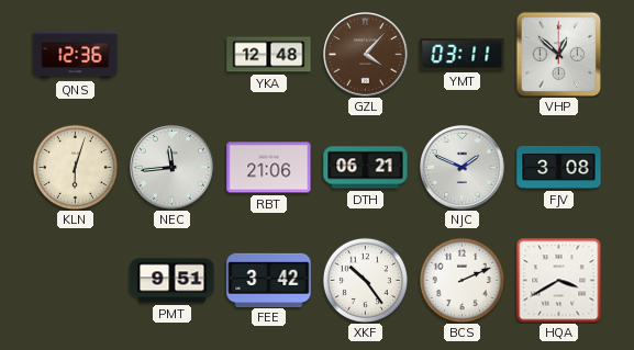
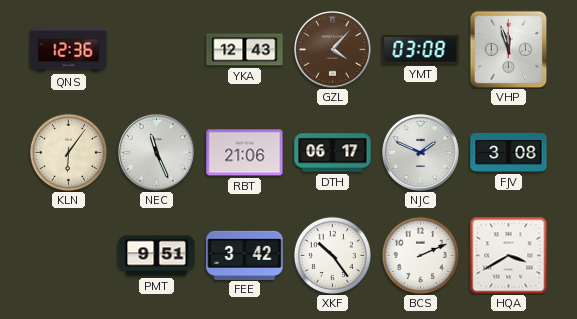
YKA: 12:48 -> 12:43 (245, 50)
YMT: 03:11 -> 03:08 (421, 49)
VHP: 12:52 -> 11:57 (508, 49)
KLN: 6:03 -> 6:06 (68, 152)
NEC: 11:44 -> 11:26 (157, 153)
DTH: 06:21 -> 06:17 (333, 153)
